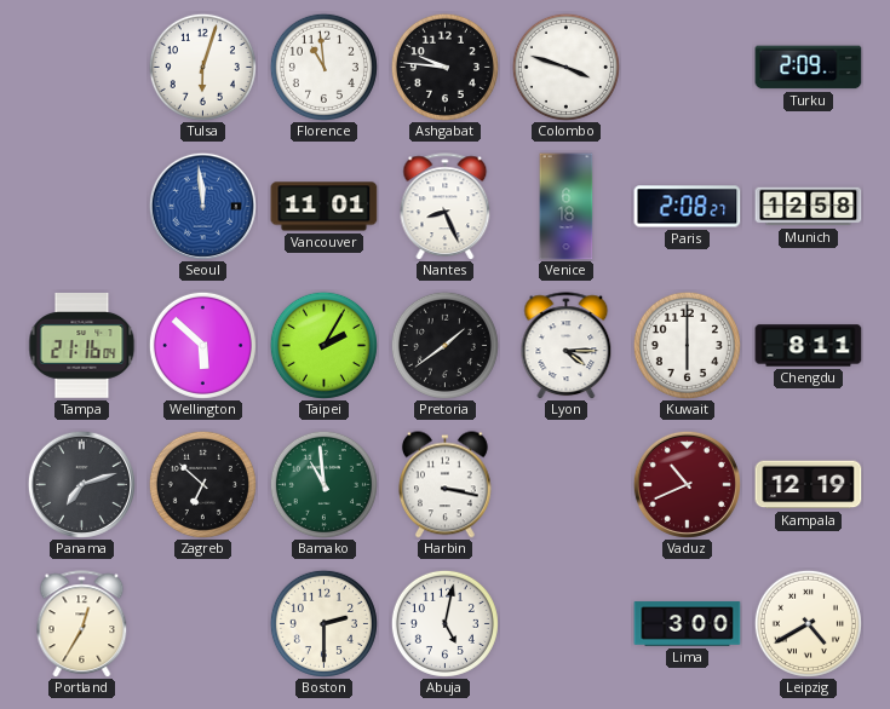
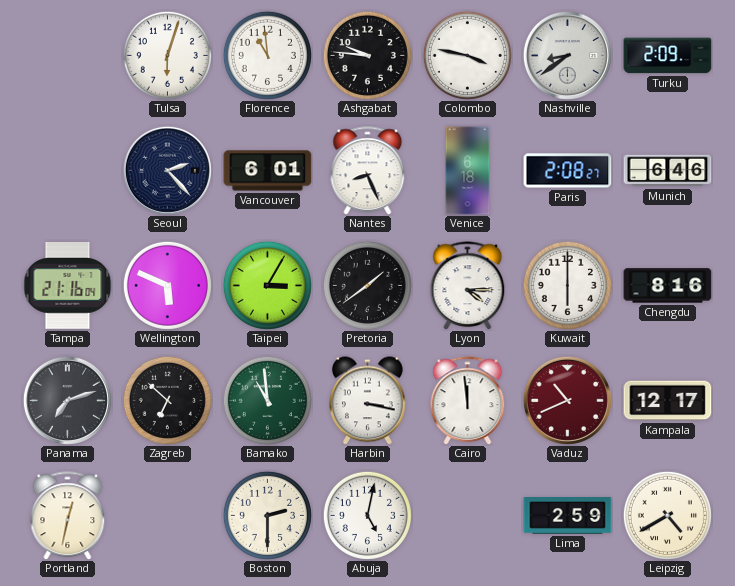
Colombo: 3:48 -> 3:47 (467, 55)
Nashville: none -> 8:39 (567, 55)
Seoul: 11:59 -> 2:23 (167, 170)
Seoul dial: blue -> navy (167, 170)
Vancouver: 11:01 -> 6:01 (268, 171)
Munich: 12:58 -> 6:46 (668, 171)
Wellington: 5:52 -> 5:49 (167, 285)
Taipei: 2:05 -> 3:05 (267, 285)
Chengdu: 8:11 -> 8:16 (668, 286)
Cairo: none -> 11:59 (468, 401)
Kampala: 12:19 -> 12:17 (668, 401)
Portland: 12:35 -> 12:32 (68, 516)
Lima: 3:00 -> 2:59 (568, 516)
